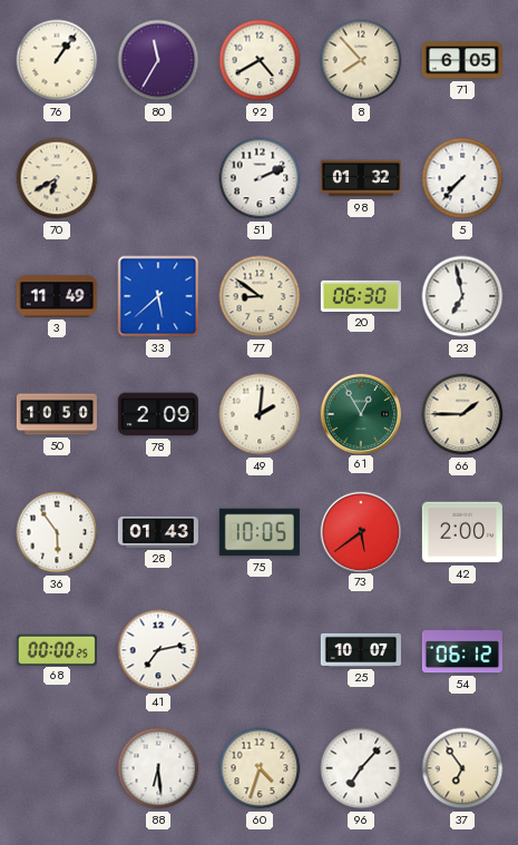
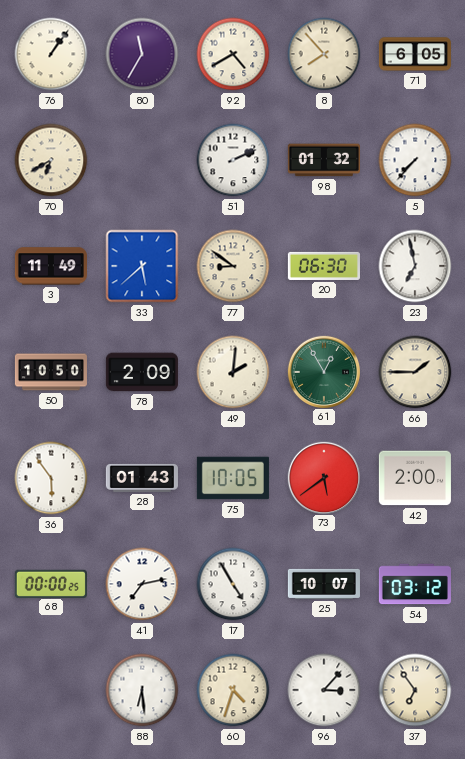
17: none -> 4:55 (233, 584)
54: 06:12 -> 03:12 (415, 584)
96: 7:07 -> 3:07 (324, 690)
